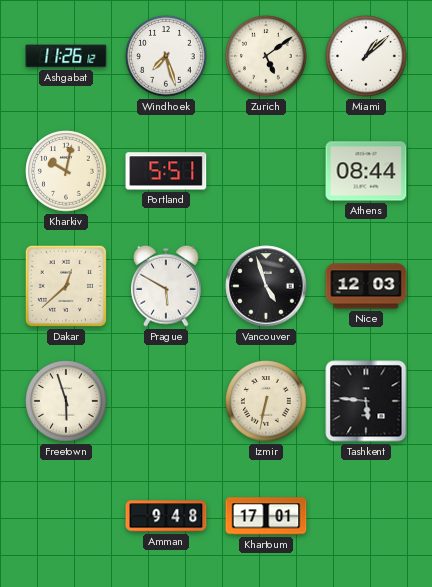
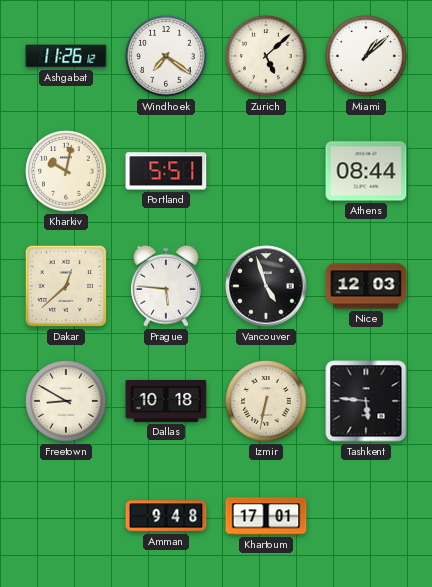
Windhoek: 7:27 -> 7:21 (166, 56)
Zurich: 5:09 -> 5:08 (266, 56)
Prague: 5:50 -> 5:46 (167, 286)
Freetown: 5:57 -> 8:50 (66, 401)
Dallas: none -> 10:18 (166, 401)
